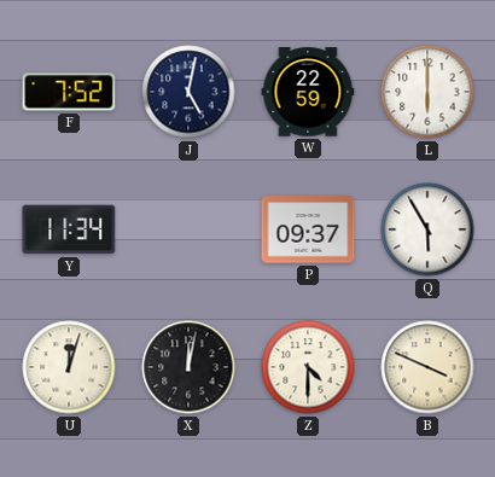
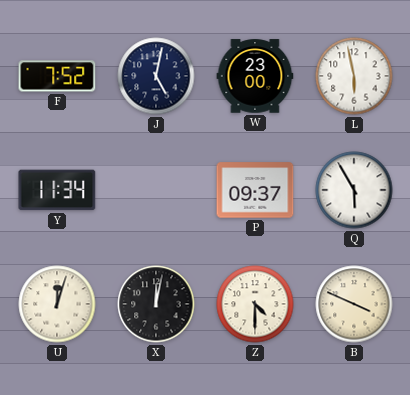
W: 22:59 -> 23:00 (255, 76)
L: 6:00 -> 5:58 (354, 76)
